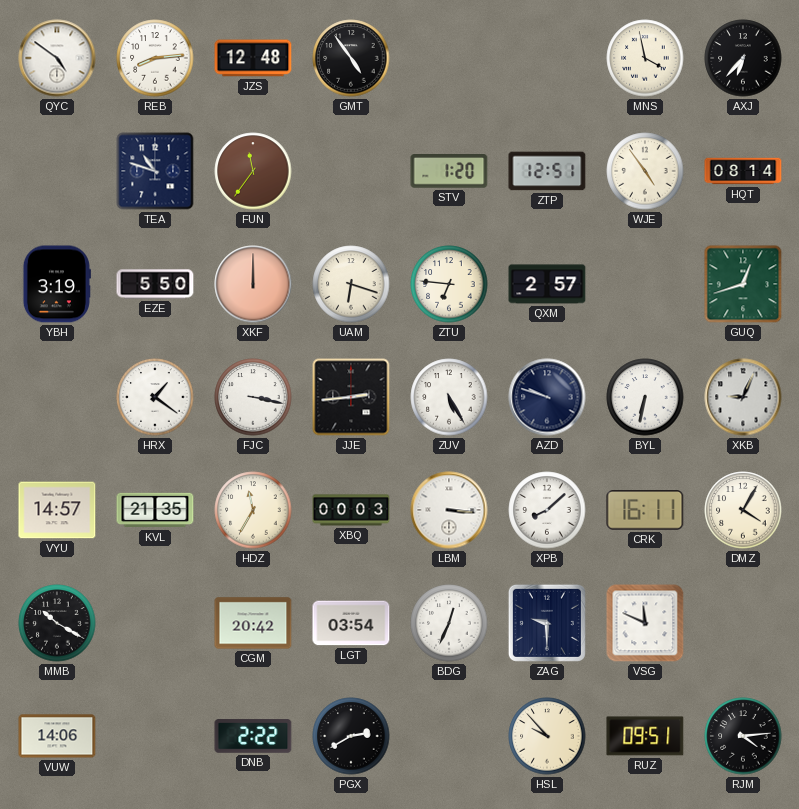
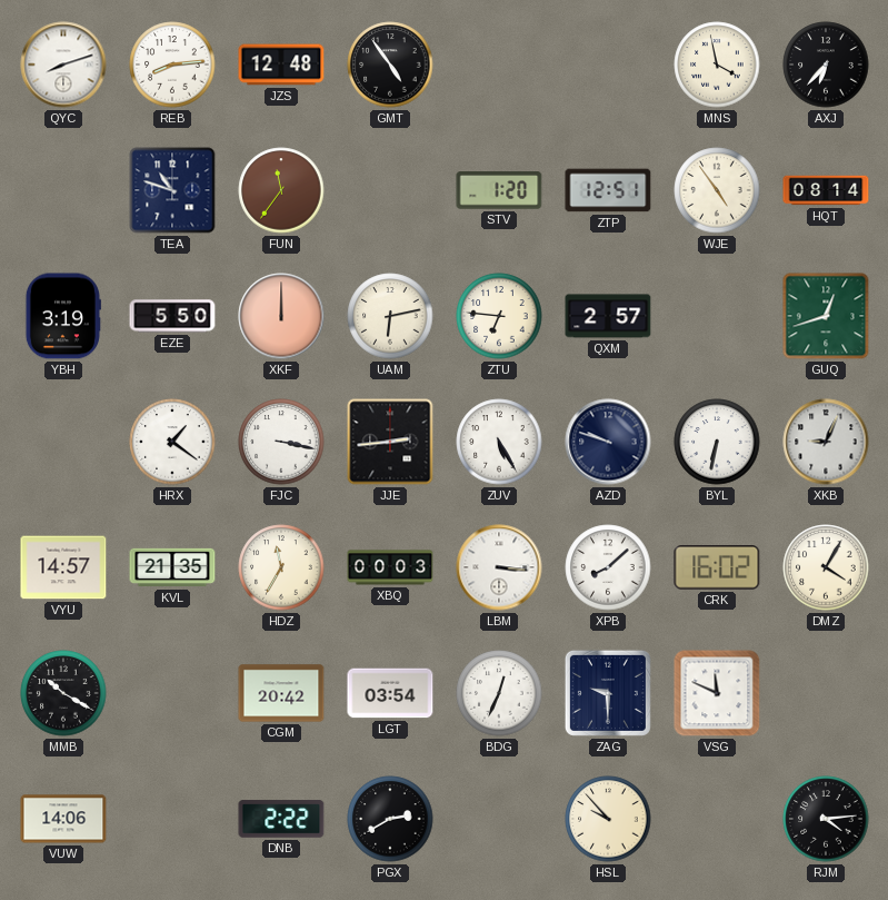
QYC: 4:51 -> 8:12 (63, 65)
UAM: 6:18 -> 6:13 (390, 316)
CRK: 16:11 -> 16:02 (717, 568)
RUZ: 09:51 -> none (645, 736)
